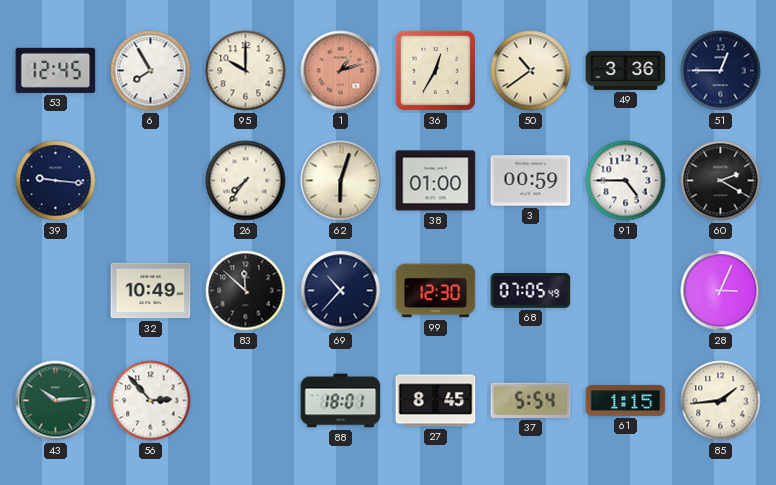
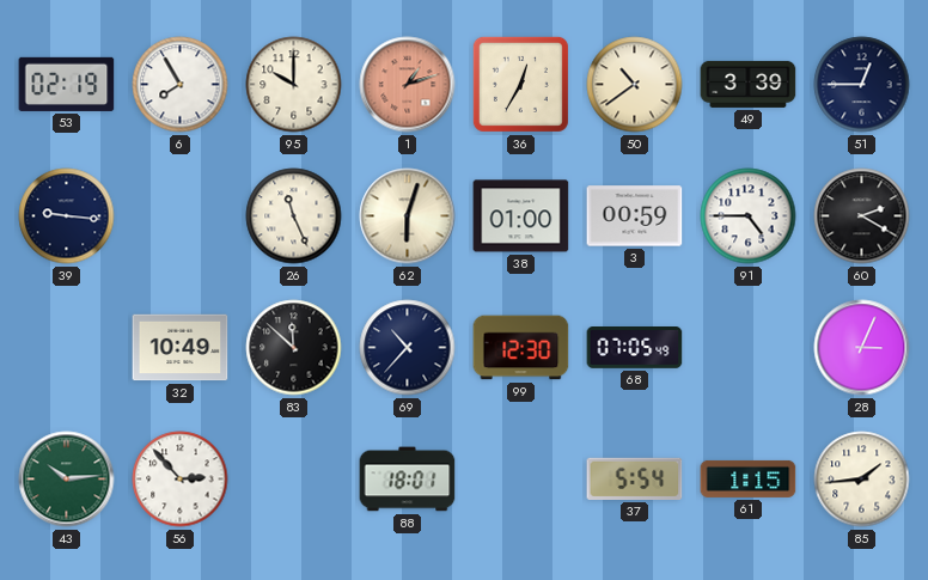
53: 12:45 -> 02:19 (67, 84)
49: 3:36 -> 3:39 (749, 84)
26: 7:36 -> 11:26 (294, 216)
27: 8:45 -> none (436, 401)
